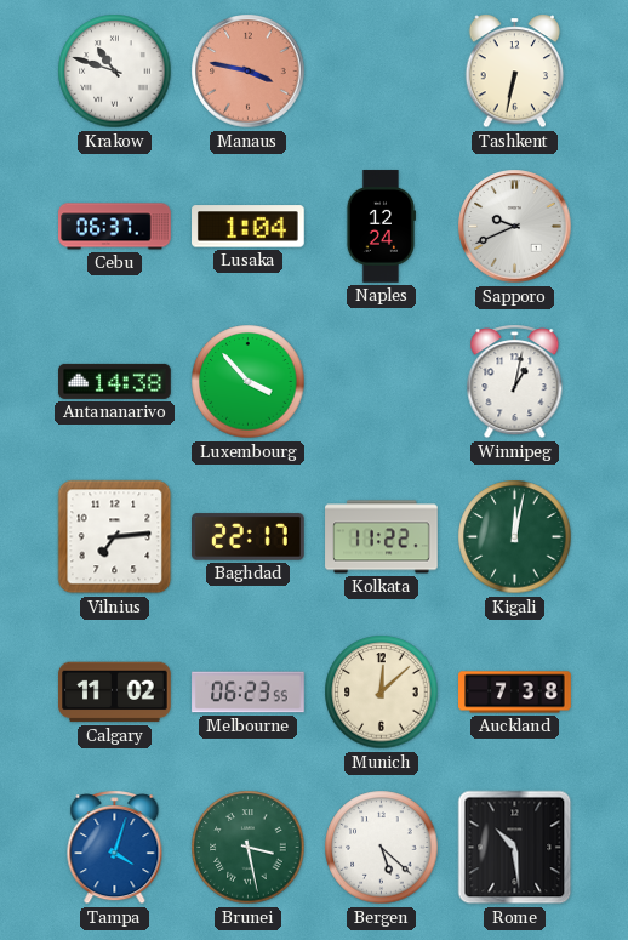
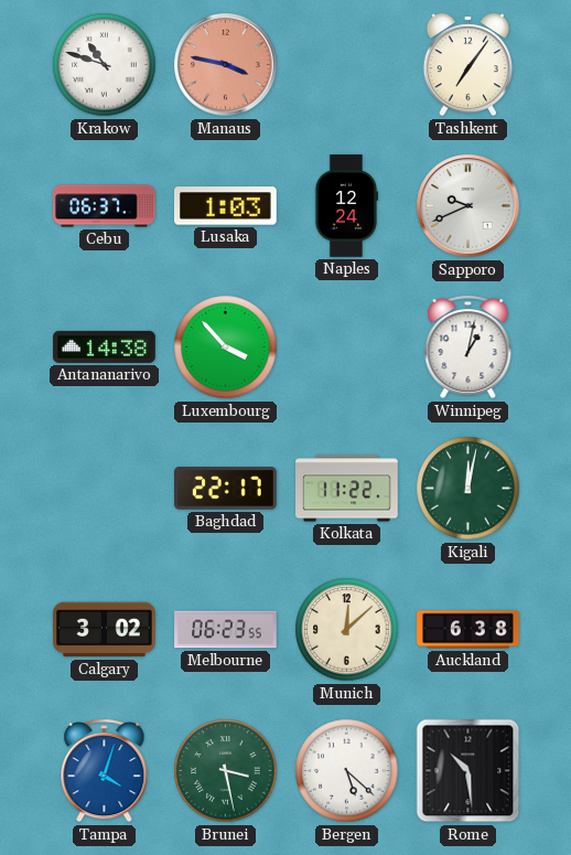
Tashkent: 6:32 -> 7:06 (468, 65)
Lusaka: 1:04 -> 1:03 (226, 206)
Vilnius: 7:14 -> none (115, 537)
Calgary: 11:02 -> 3:02 (105, 630)
Auckland: 7:38 -> 6:38 (468, 630)
